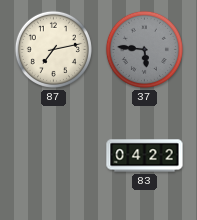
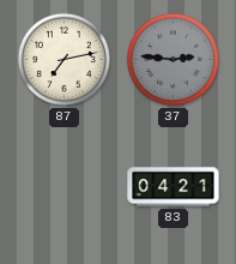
37: 5:46 -> 2:46 (173, 59)
83: 04:22 -> 04:21 (174, 187)
